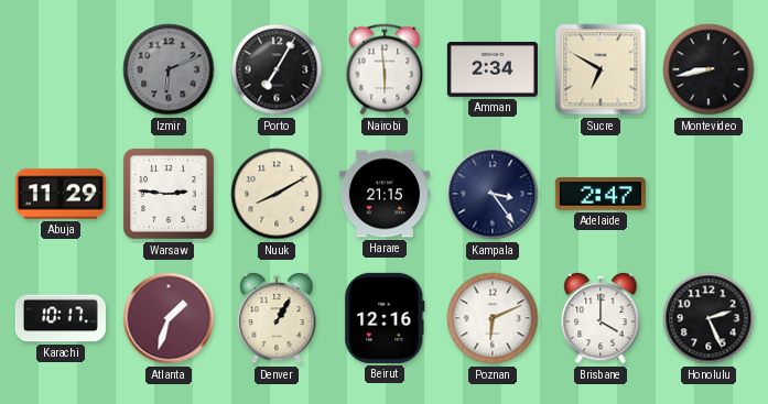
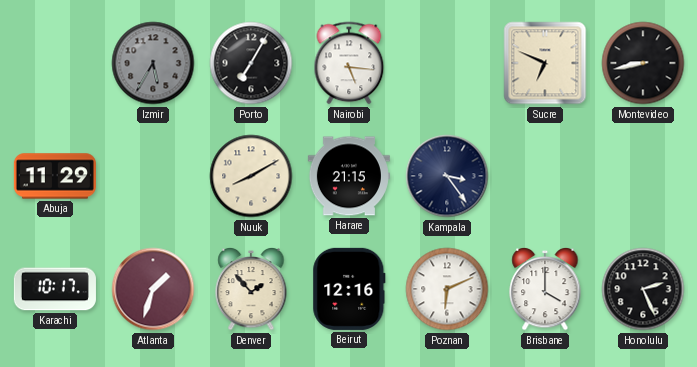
Izmir: 6:11 -> 5:35 (153, 63)
Nairobi: 5:59 -> 5:16 (349, 63)
Amman: 2:34 -> none (493, 70)
Sucre: 6:50 -> 6:49 (545, 63)
Warsaw: 2:46 -> none (170, 195)
Adelaide: 2:47 -> none (601, 194)
Denver: 1:05 -> 1:53 (251, 289)
